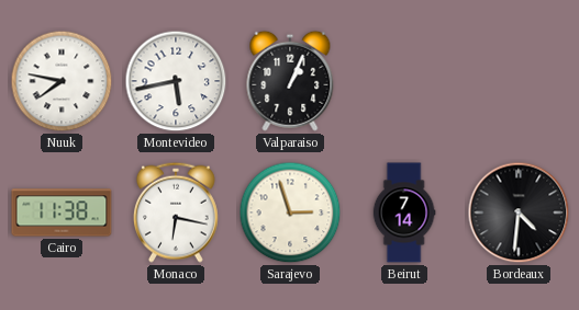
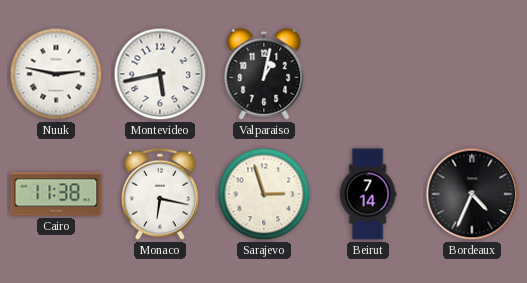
Nuuk: 7:47 -> 2:47 (56, 74)
Valparaiso: 1:04 -> 1:02 (264, 74)
Bordeaux: 4:31 -> 4:34 (472, 194)
